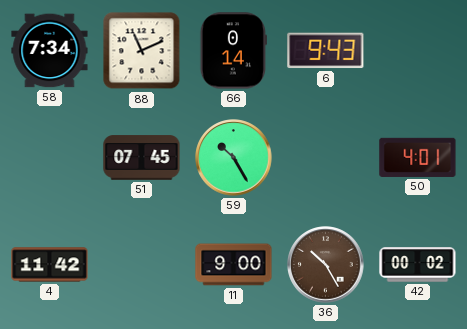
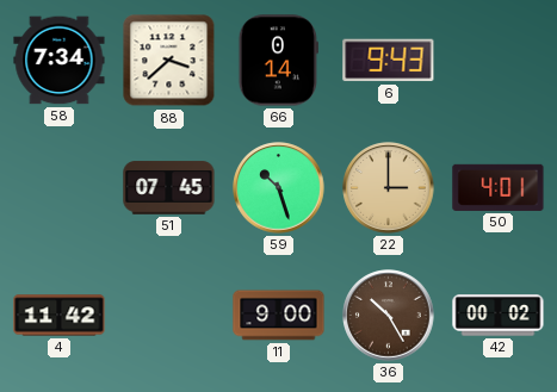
88: 11:11 -> 3:38 (169, 61)
59: 10:25 -> 10:27 (279, 188)
22: none -> 3:00 (389, 188)
